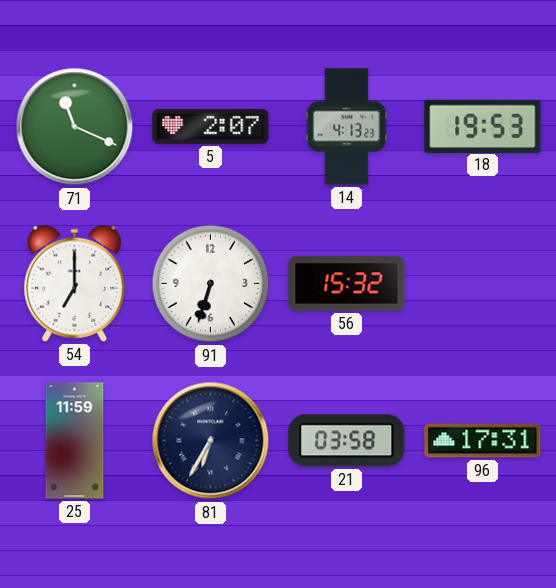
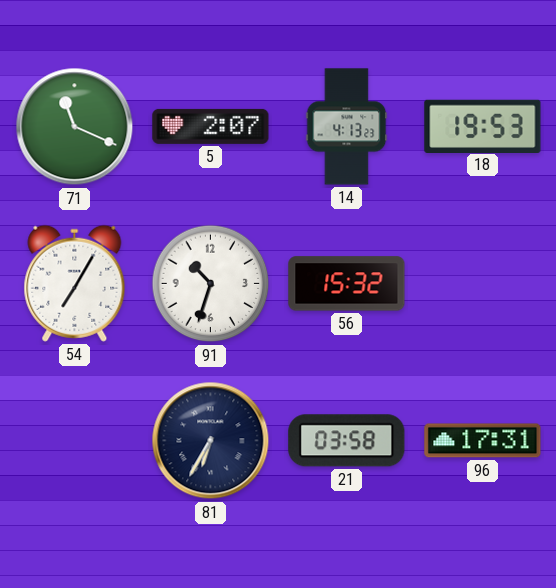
54: 7:00 -> 7:05 (75, 283)
91: 6:33 -> 10:33 (211, 284)
25: 11:59 -> none (75, 441)
